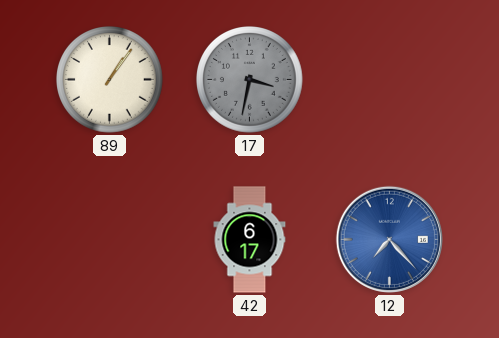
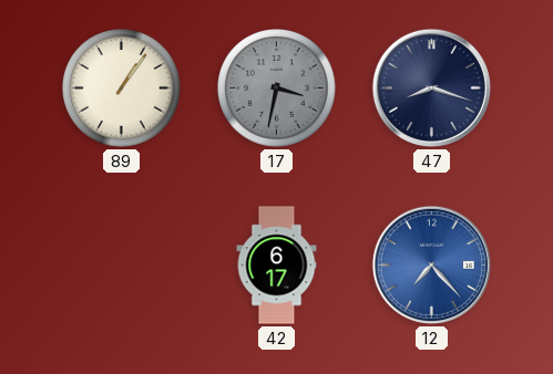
47: none -> 8:18 (431, 87)
